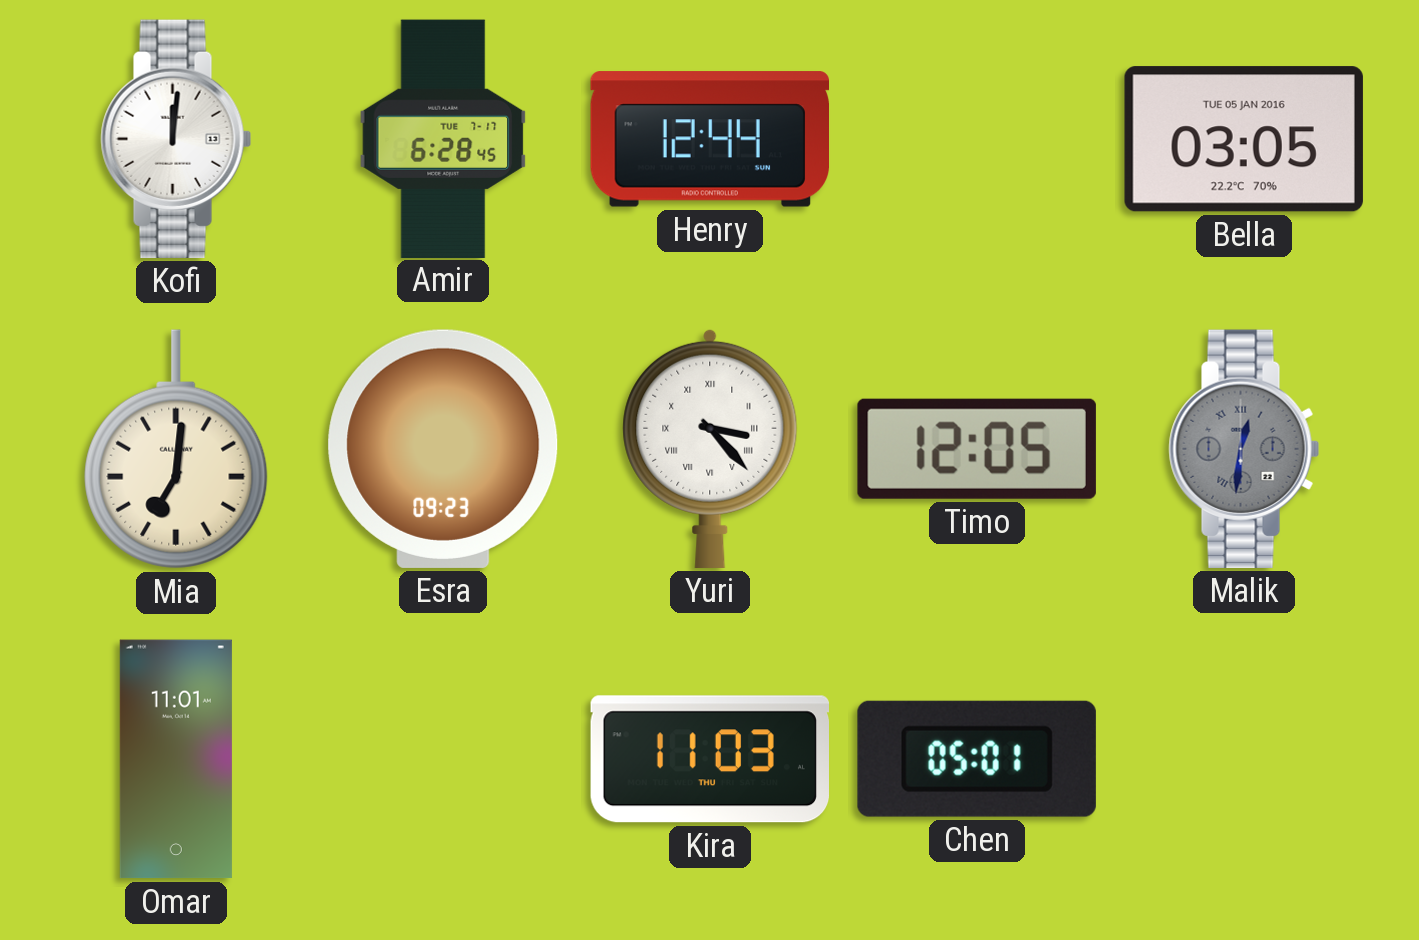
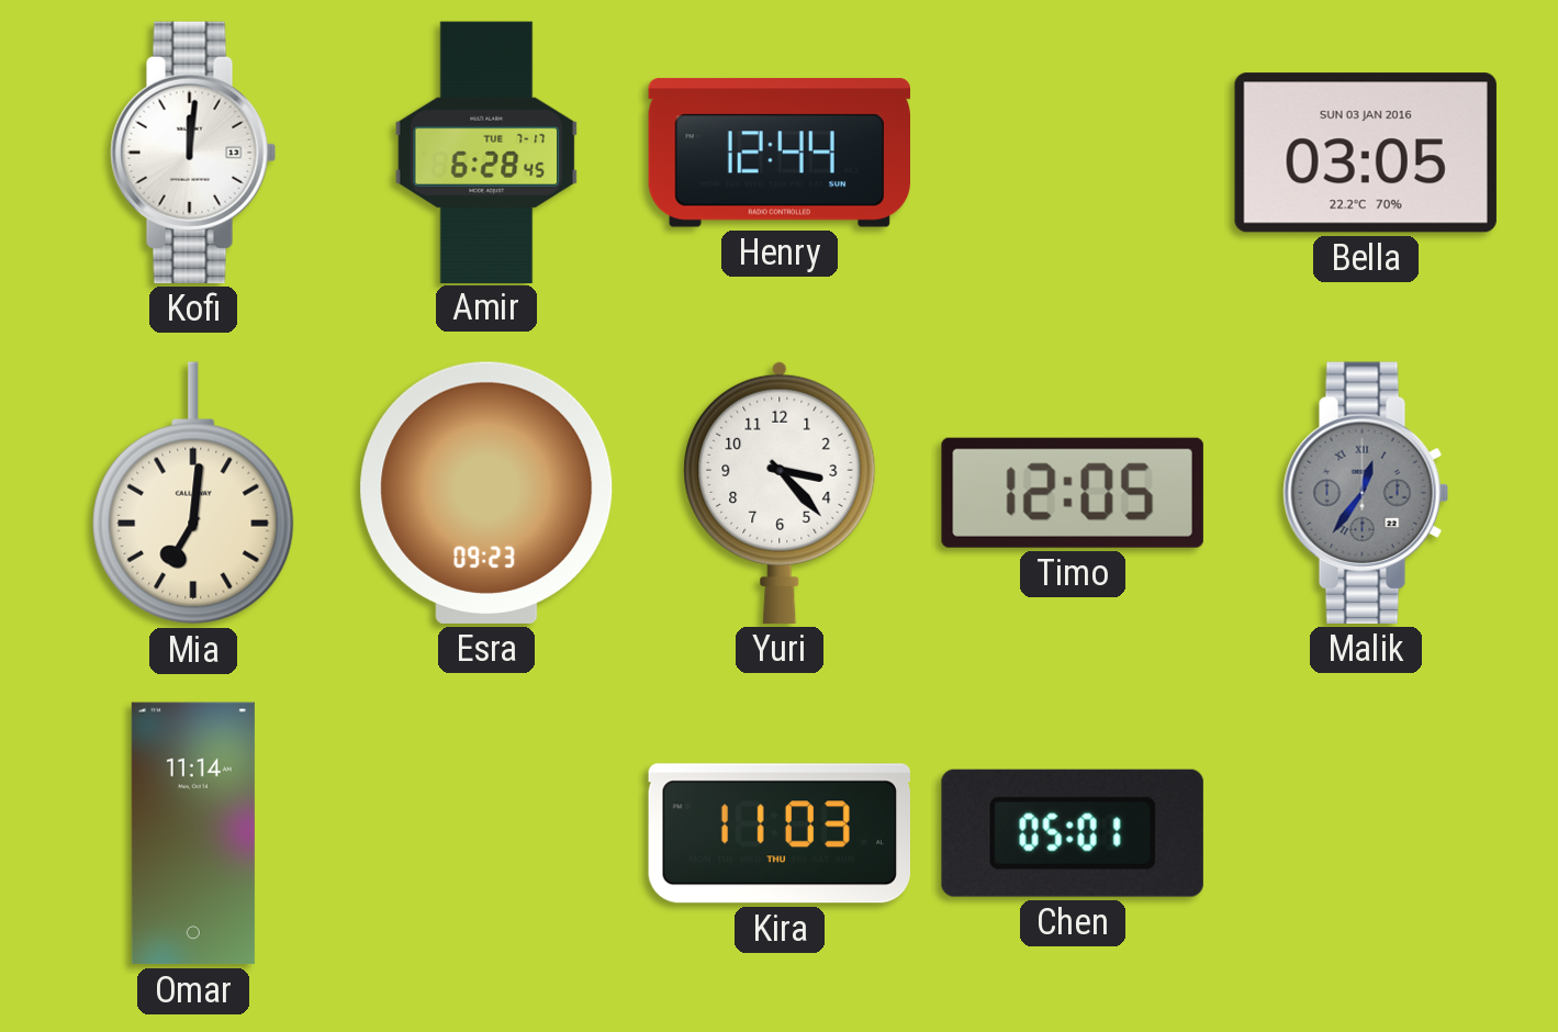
Bella date: TUE 05 JAN 2016 -> SUN 03 JAN 2016 (1366, 153)
Yuri numerals: Roman -> Arabic (780, 492)
Malik: 12:31 -> 12:36 (1366, 493)
Omar: 11:01 -> 11:14 (193, 833)
